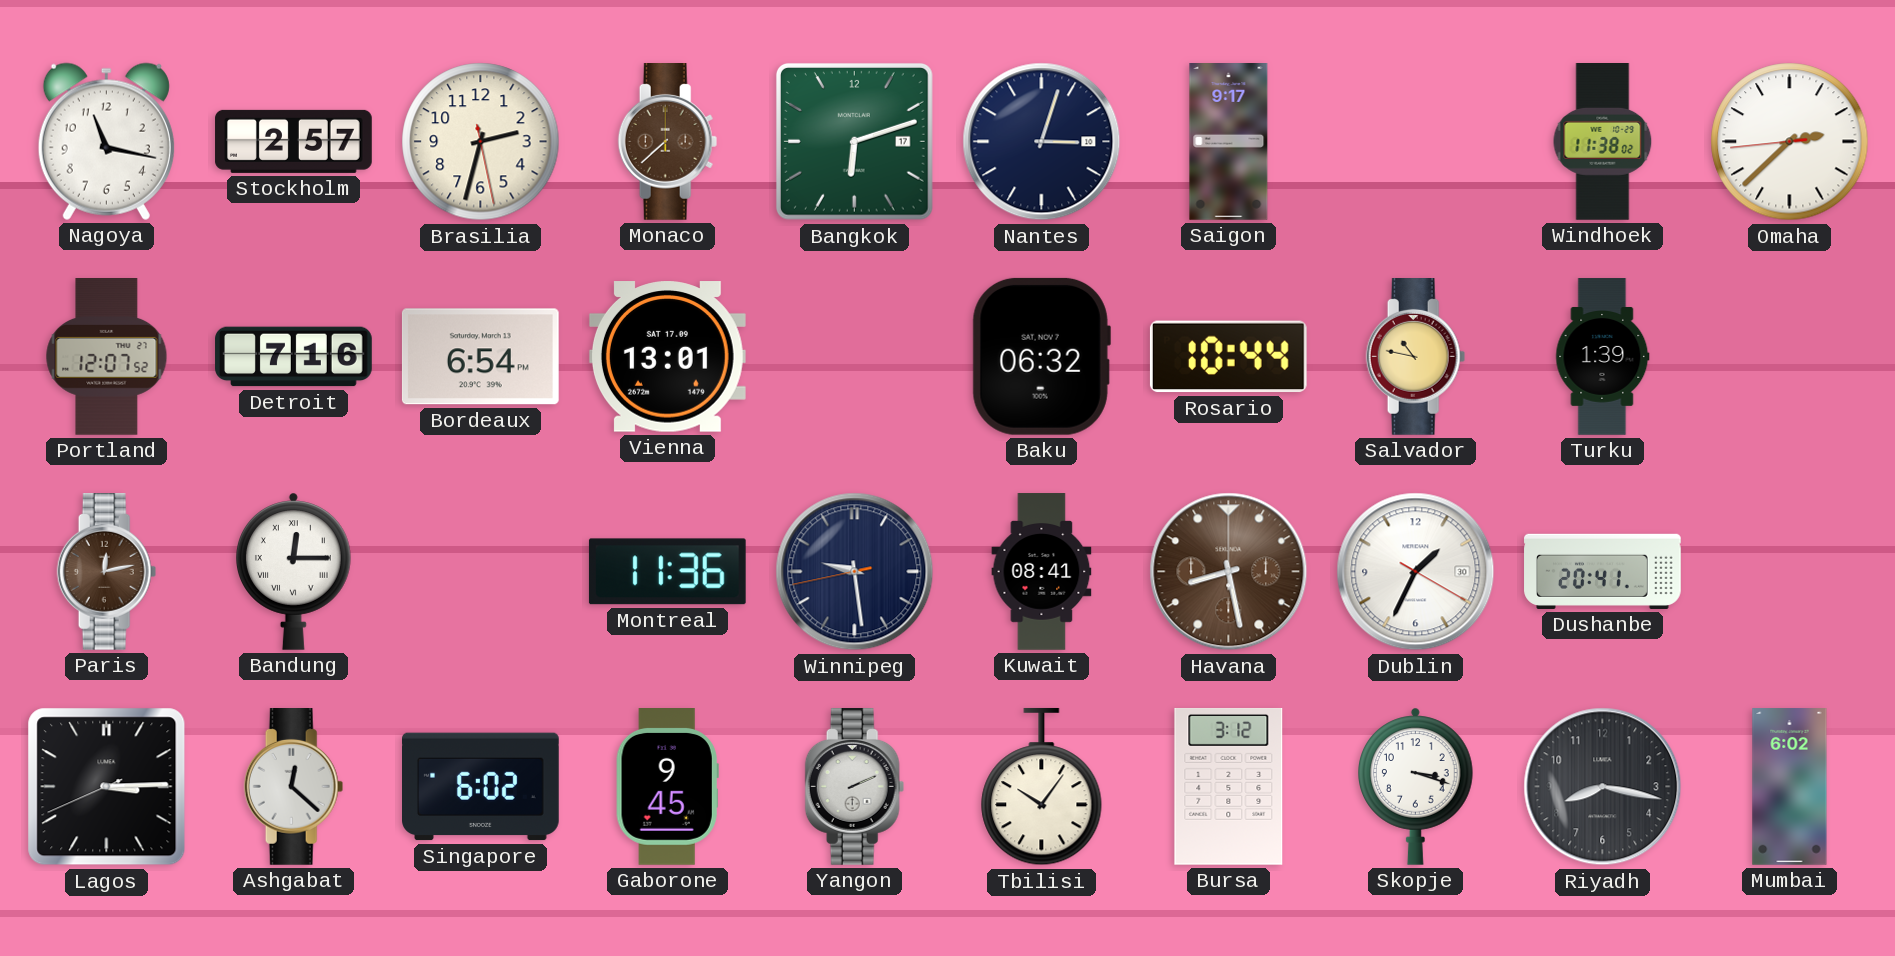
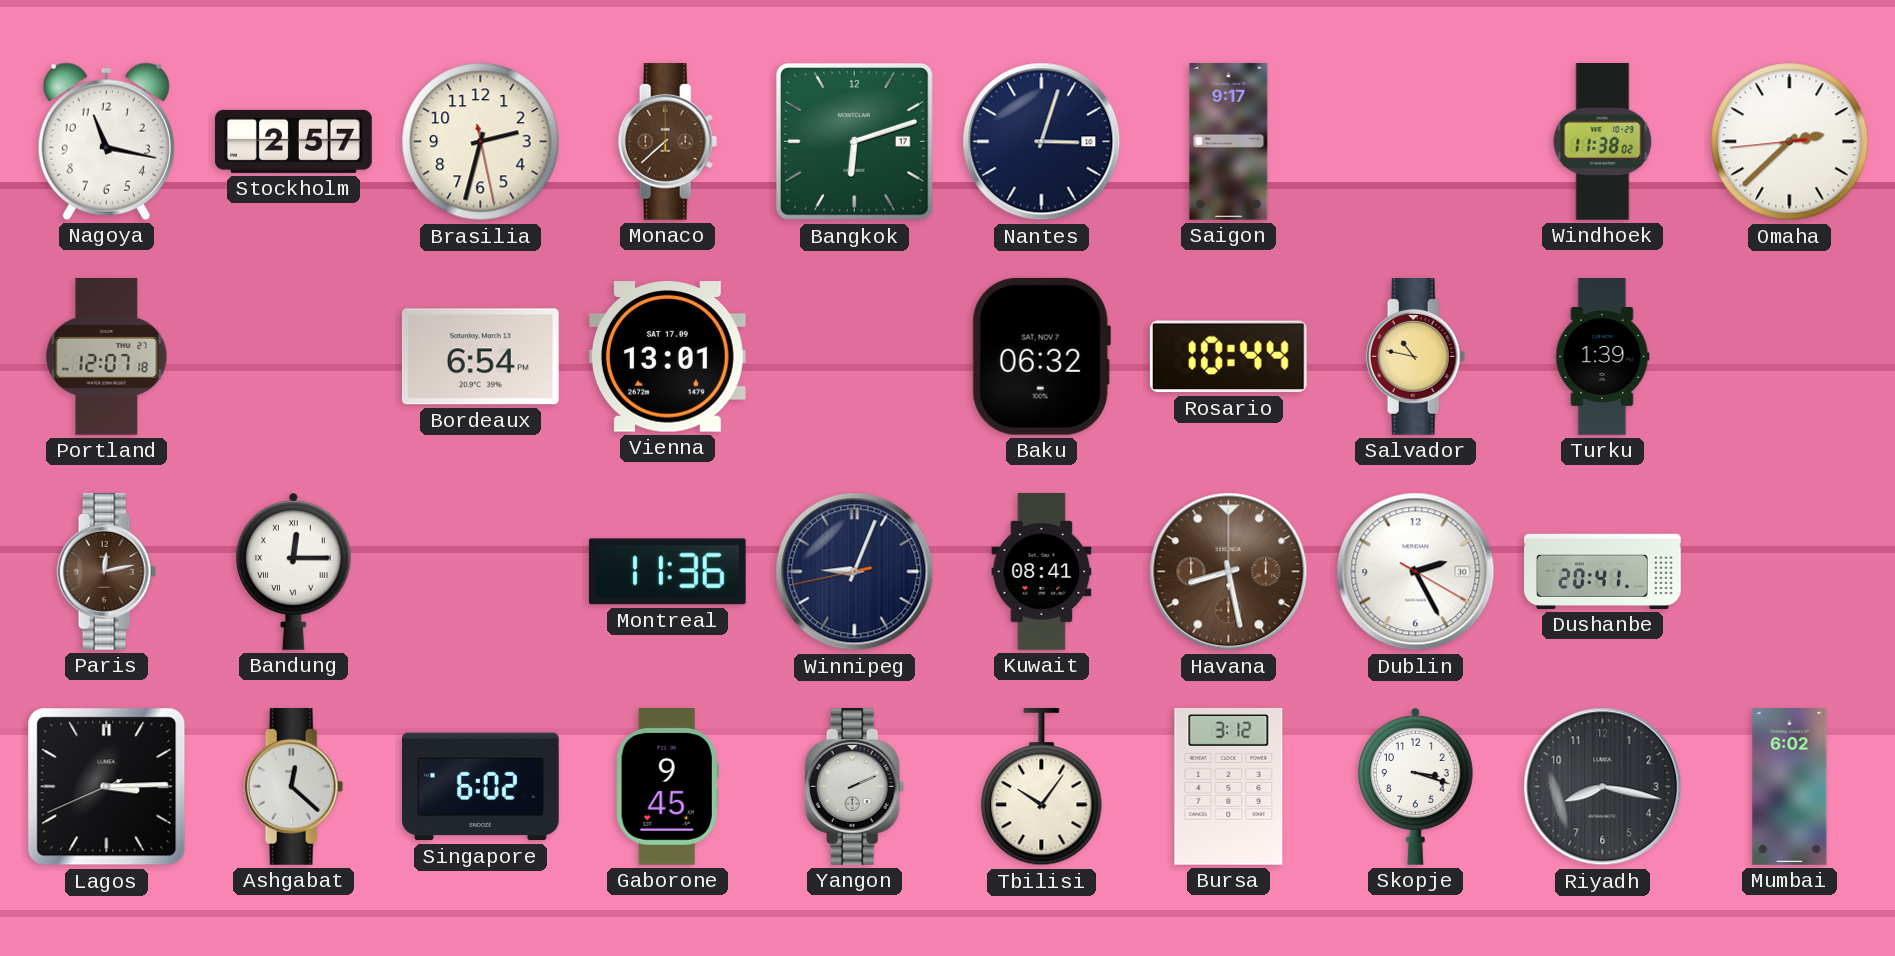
Portland: 12:07:52 -> 12:07:18 (107, 357)
Detroit: 7:16 -> none (294, 357)
Winnipeg: 9:28 -> 9:03 (855, 572)
Dublin: 1:34 -> 2:25 (1416, 572)
